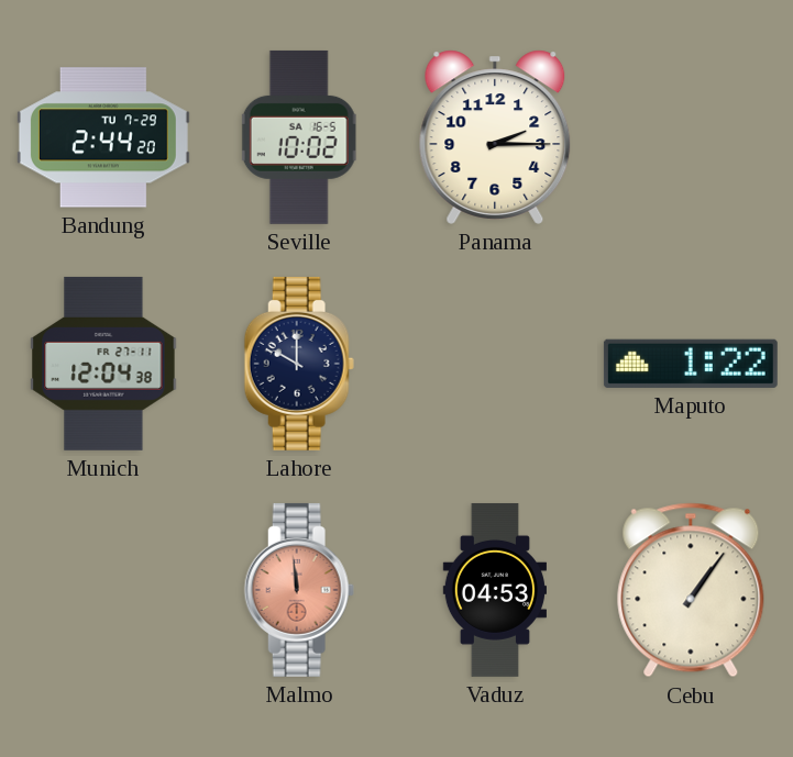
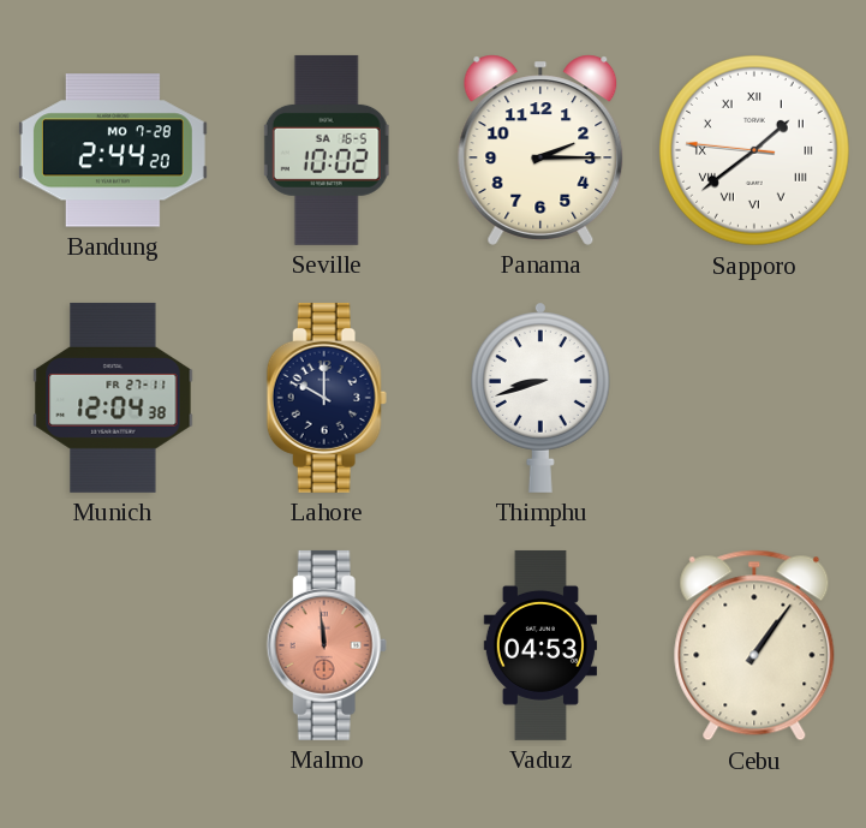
Bandung date: TU 7-29 -> MO 7-28 (113, 150)
Sapporo: none -> 1:38 (755, 151)
Thimphu: none -> 8:42 (540, 398)
Maputo: 1:22 -> none (691, 364)
